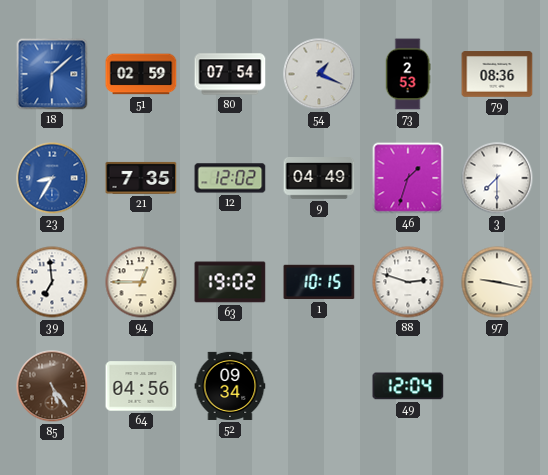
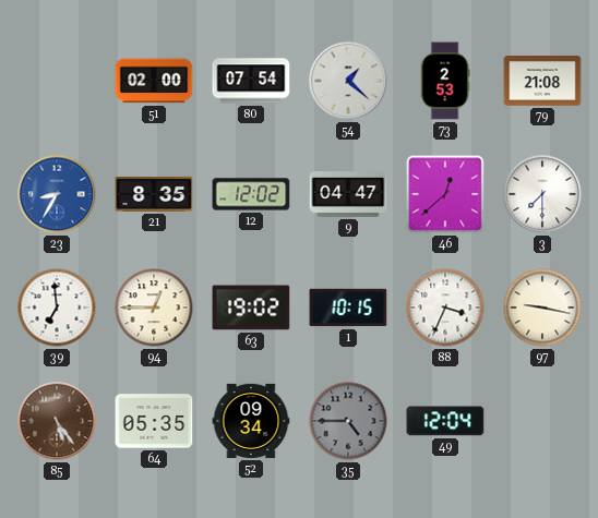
18: 6:08 -> none (52, 74)
51: 02:59 -> 02:00 (154, 81)
54: 1:19 -> 1:22 (348, 81)
79: 08:36 -> 21:08 (542, 81)
21: 7:35 -> 8:35 (154, 194)
9: 04:49 -> 04:47 (348, 195)
46: 1:33 -> 12:38 (445, 194)
88: 2:48 -> 3:34 (445, 308)
64: 04:56 -> 05:35 (154, 421)
35: none -> 4:45 (348, 421)
